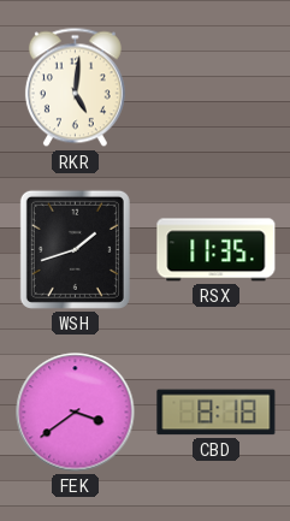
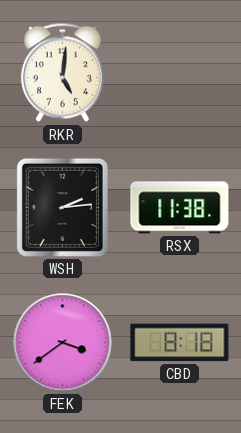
WSH: 1:42 -> 2:14 (62, 207)
RSX: 11:35 -> 11:38 (180, 208)
